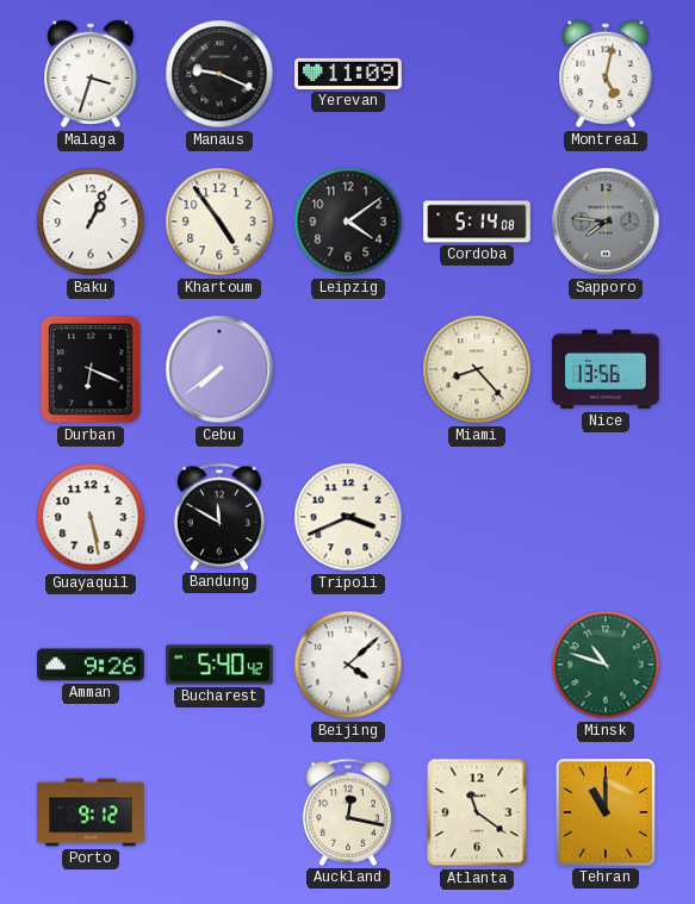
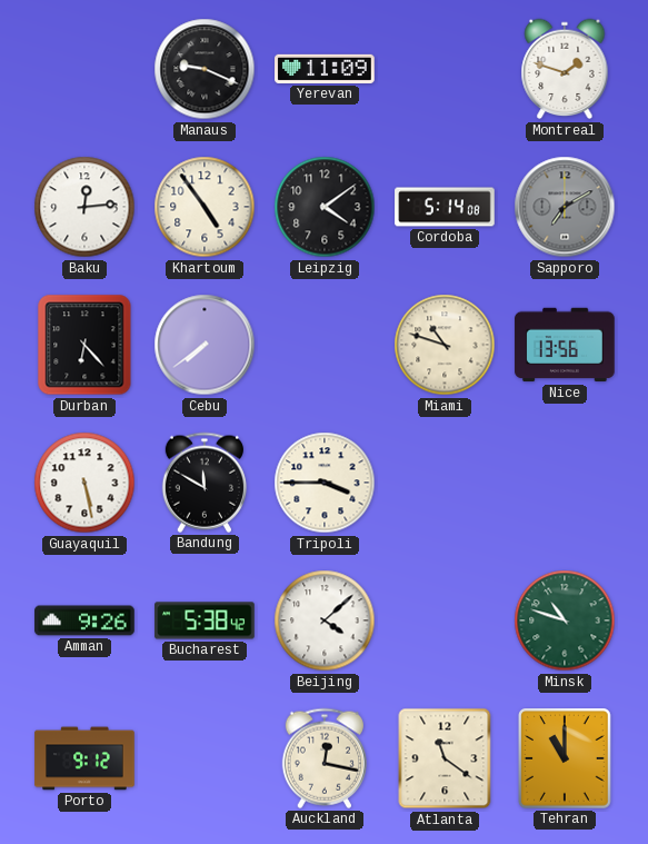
Malaga: 3:33 -> none (91, 74)
Montreal: 5:02 -> 1:48 (565, 69)
Baku: 1:04 -> 12:14 (84, 207)
Sapporo: 7:46 -> 7:10 (565, 207)
Durban: 6:19 -> 6:23 (84, 345)
Miami: 8:23 -> 10:48 (445, 345)
Tripoli: 3:41 -> 3:45 (325, 483)
Bucharest: 5:40 -> 5:38 (205, 620)
